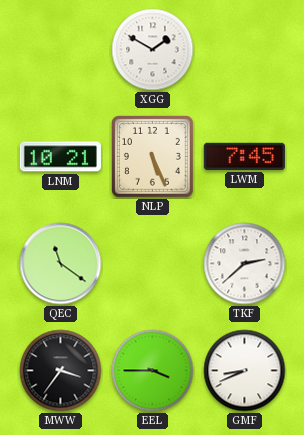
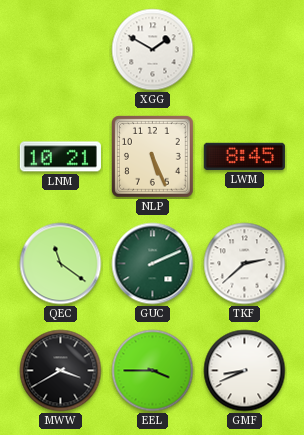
LWM: 7:45 -> 8:45 (244, 156)
GUC: none -> 2:11 (153, 264)
MWW: 3:36 -> 3:40 (61, 371)
